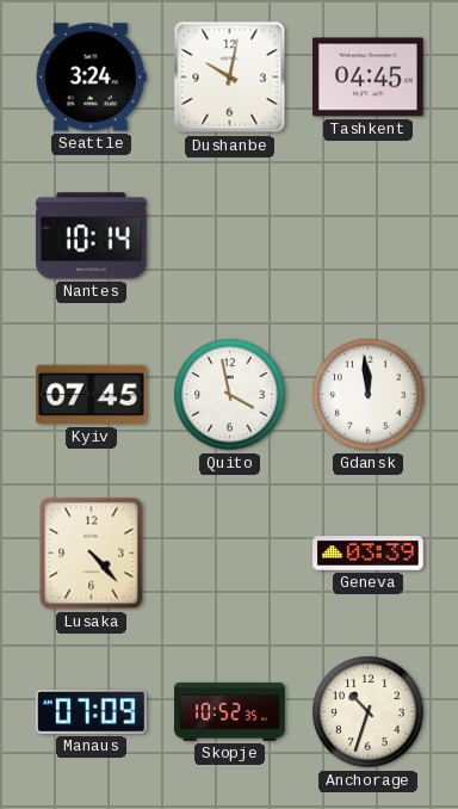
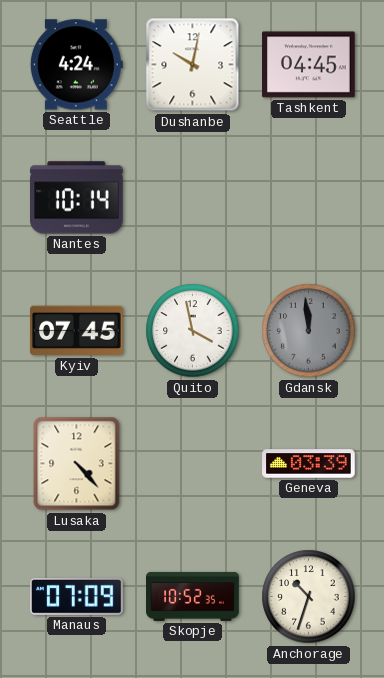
Seattle: 3:24 -> 4:24 (76, 65)
Gdansk dial: white -> grey (309, 331)
